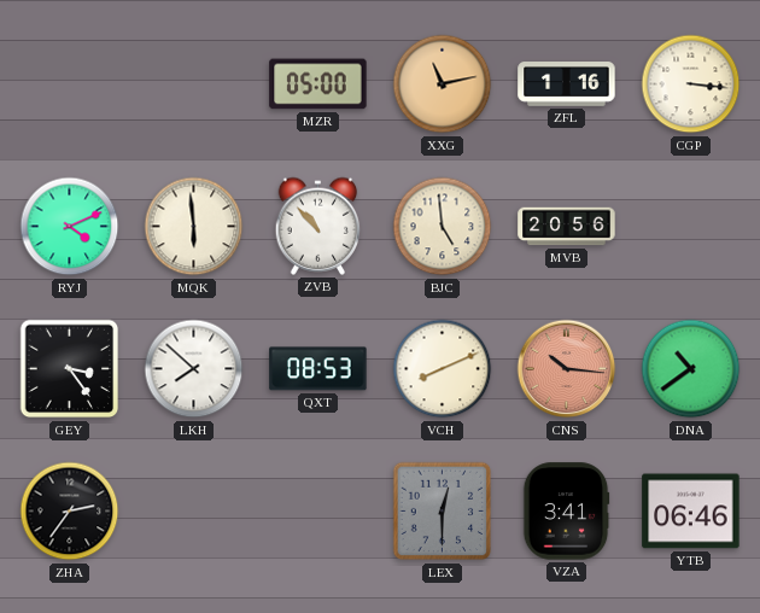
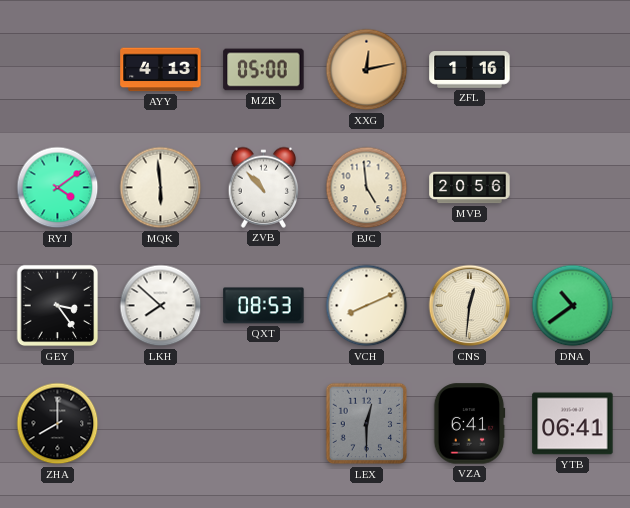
AYY: none -> 4:13 (161, 70)
XXG: 11:13 -> 12:13 (367, 70)
CGP: 3:16 -> none (691, 84)
RYJ: 4:11 -> 4:09 (58, 188)
CNS: 10:16 -> 12:31 (470, 306)
CNS dial: salmon -> cream (470, 306)
ZHA: 2:36 -> 8:00 (58, 424)
VZA: 3:41 -> 6:41 (469, 424)
YTB: 06:46 -> 06:41 (573, 424)
